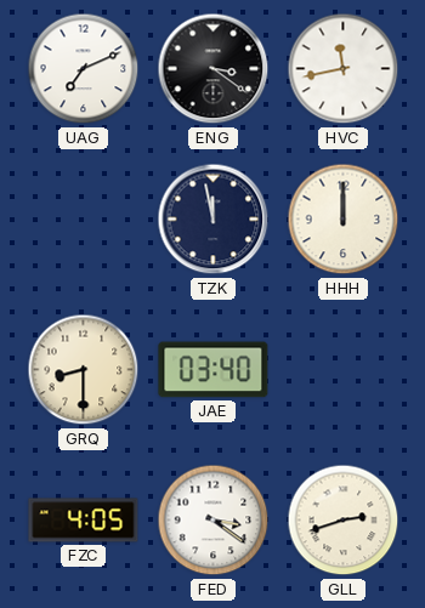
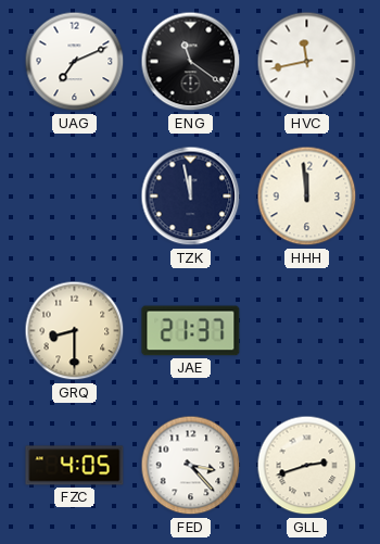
ENG: 3:21 -> 11:21 (191, 62)
HHH: 12:00 -> 11:59 (307, 197)
JAE: 03:40 -> 21:37 (191, 331)
FED: 3:21 -> 3:23 (191, 466)
